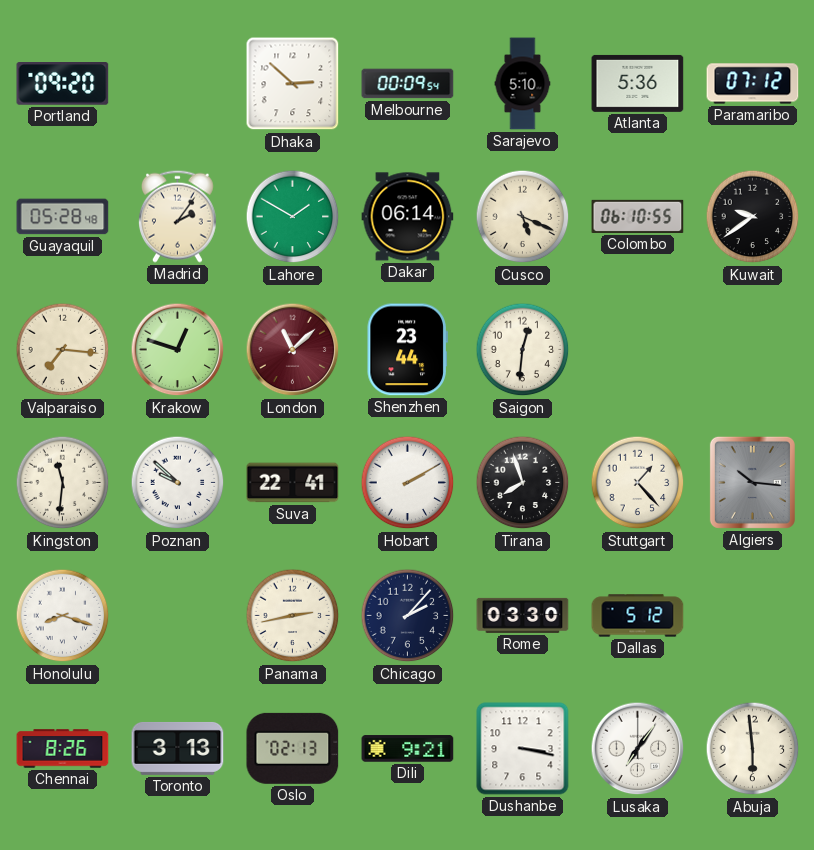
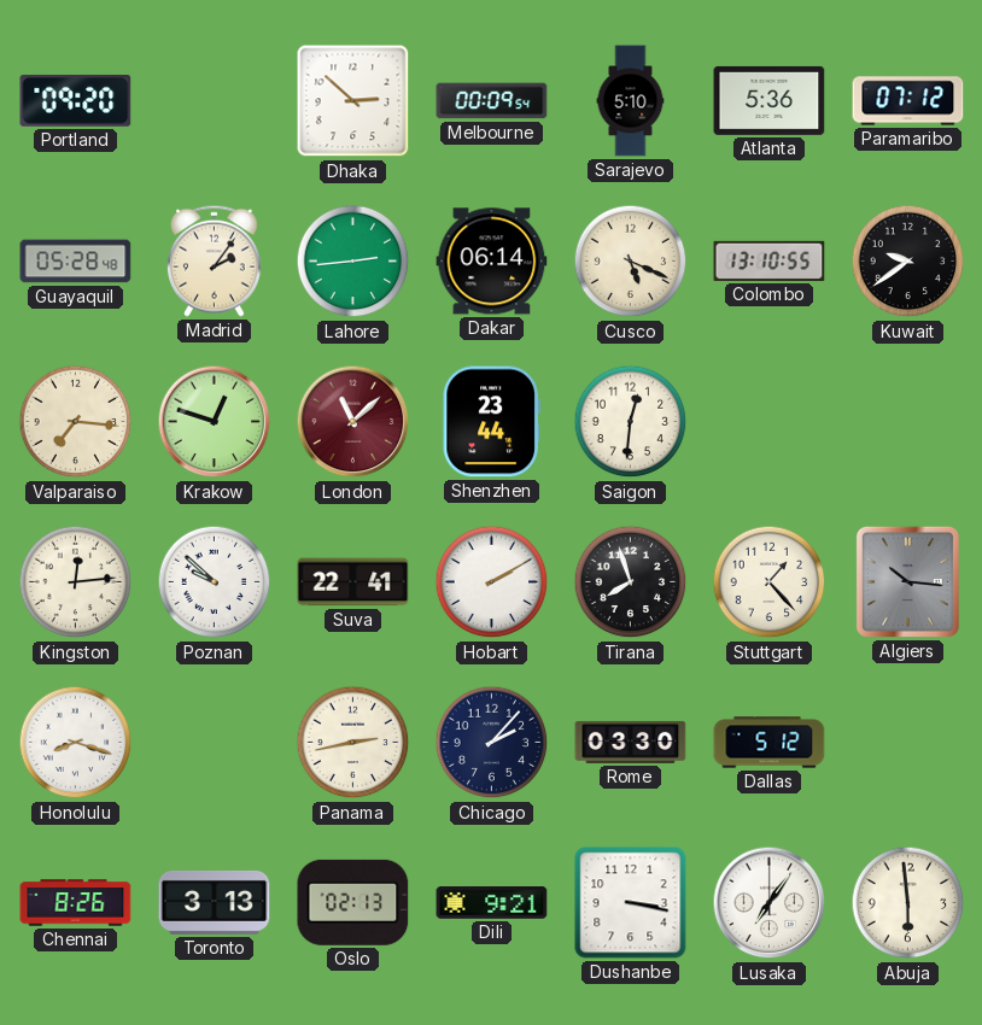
Lahore: 1:50 -> 2:44 (353, 262)
Colombo: 06:10 -> 13:10 (770, 260)
Kingston: 11:31 -> 12:14 (76, 582)
